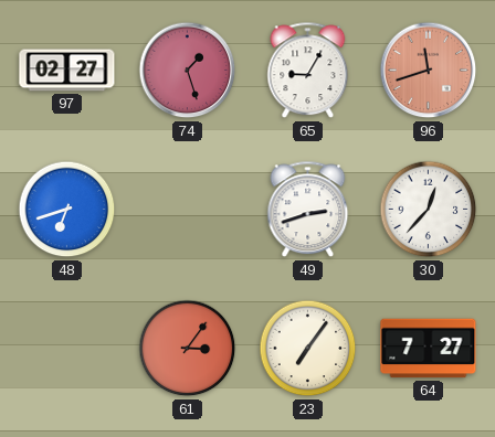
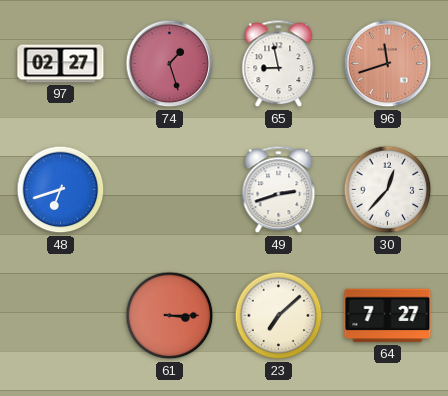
65: 9:05 -> 8:58 (279, 64)
61: 3:06 -> 3:15 (170, 316)
23: 7:06 -> 7:08 (279, 316)
